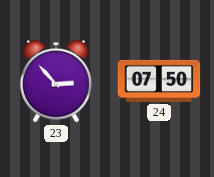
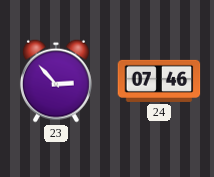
24: 07:50 -> 07:46 (159, 81)
